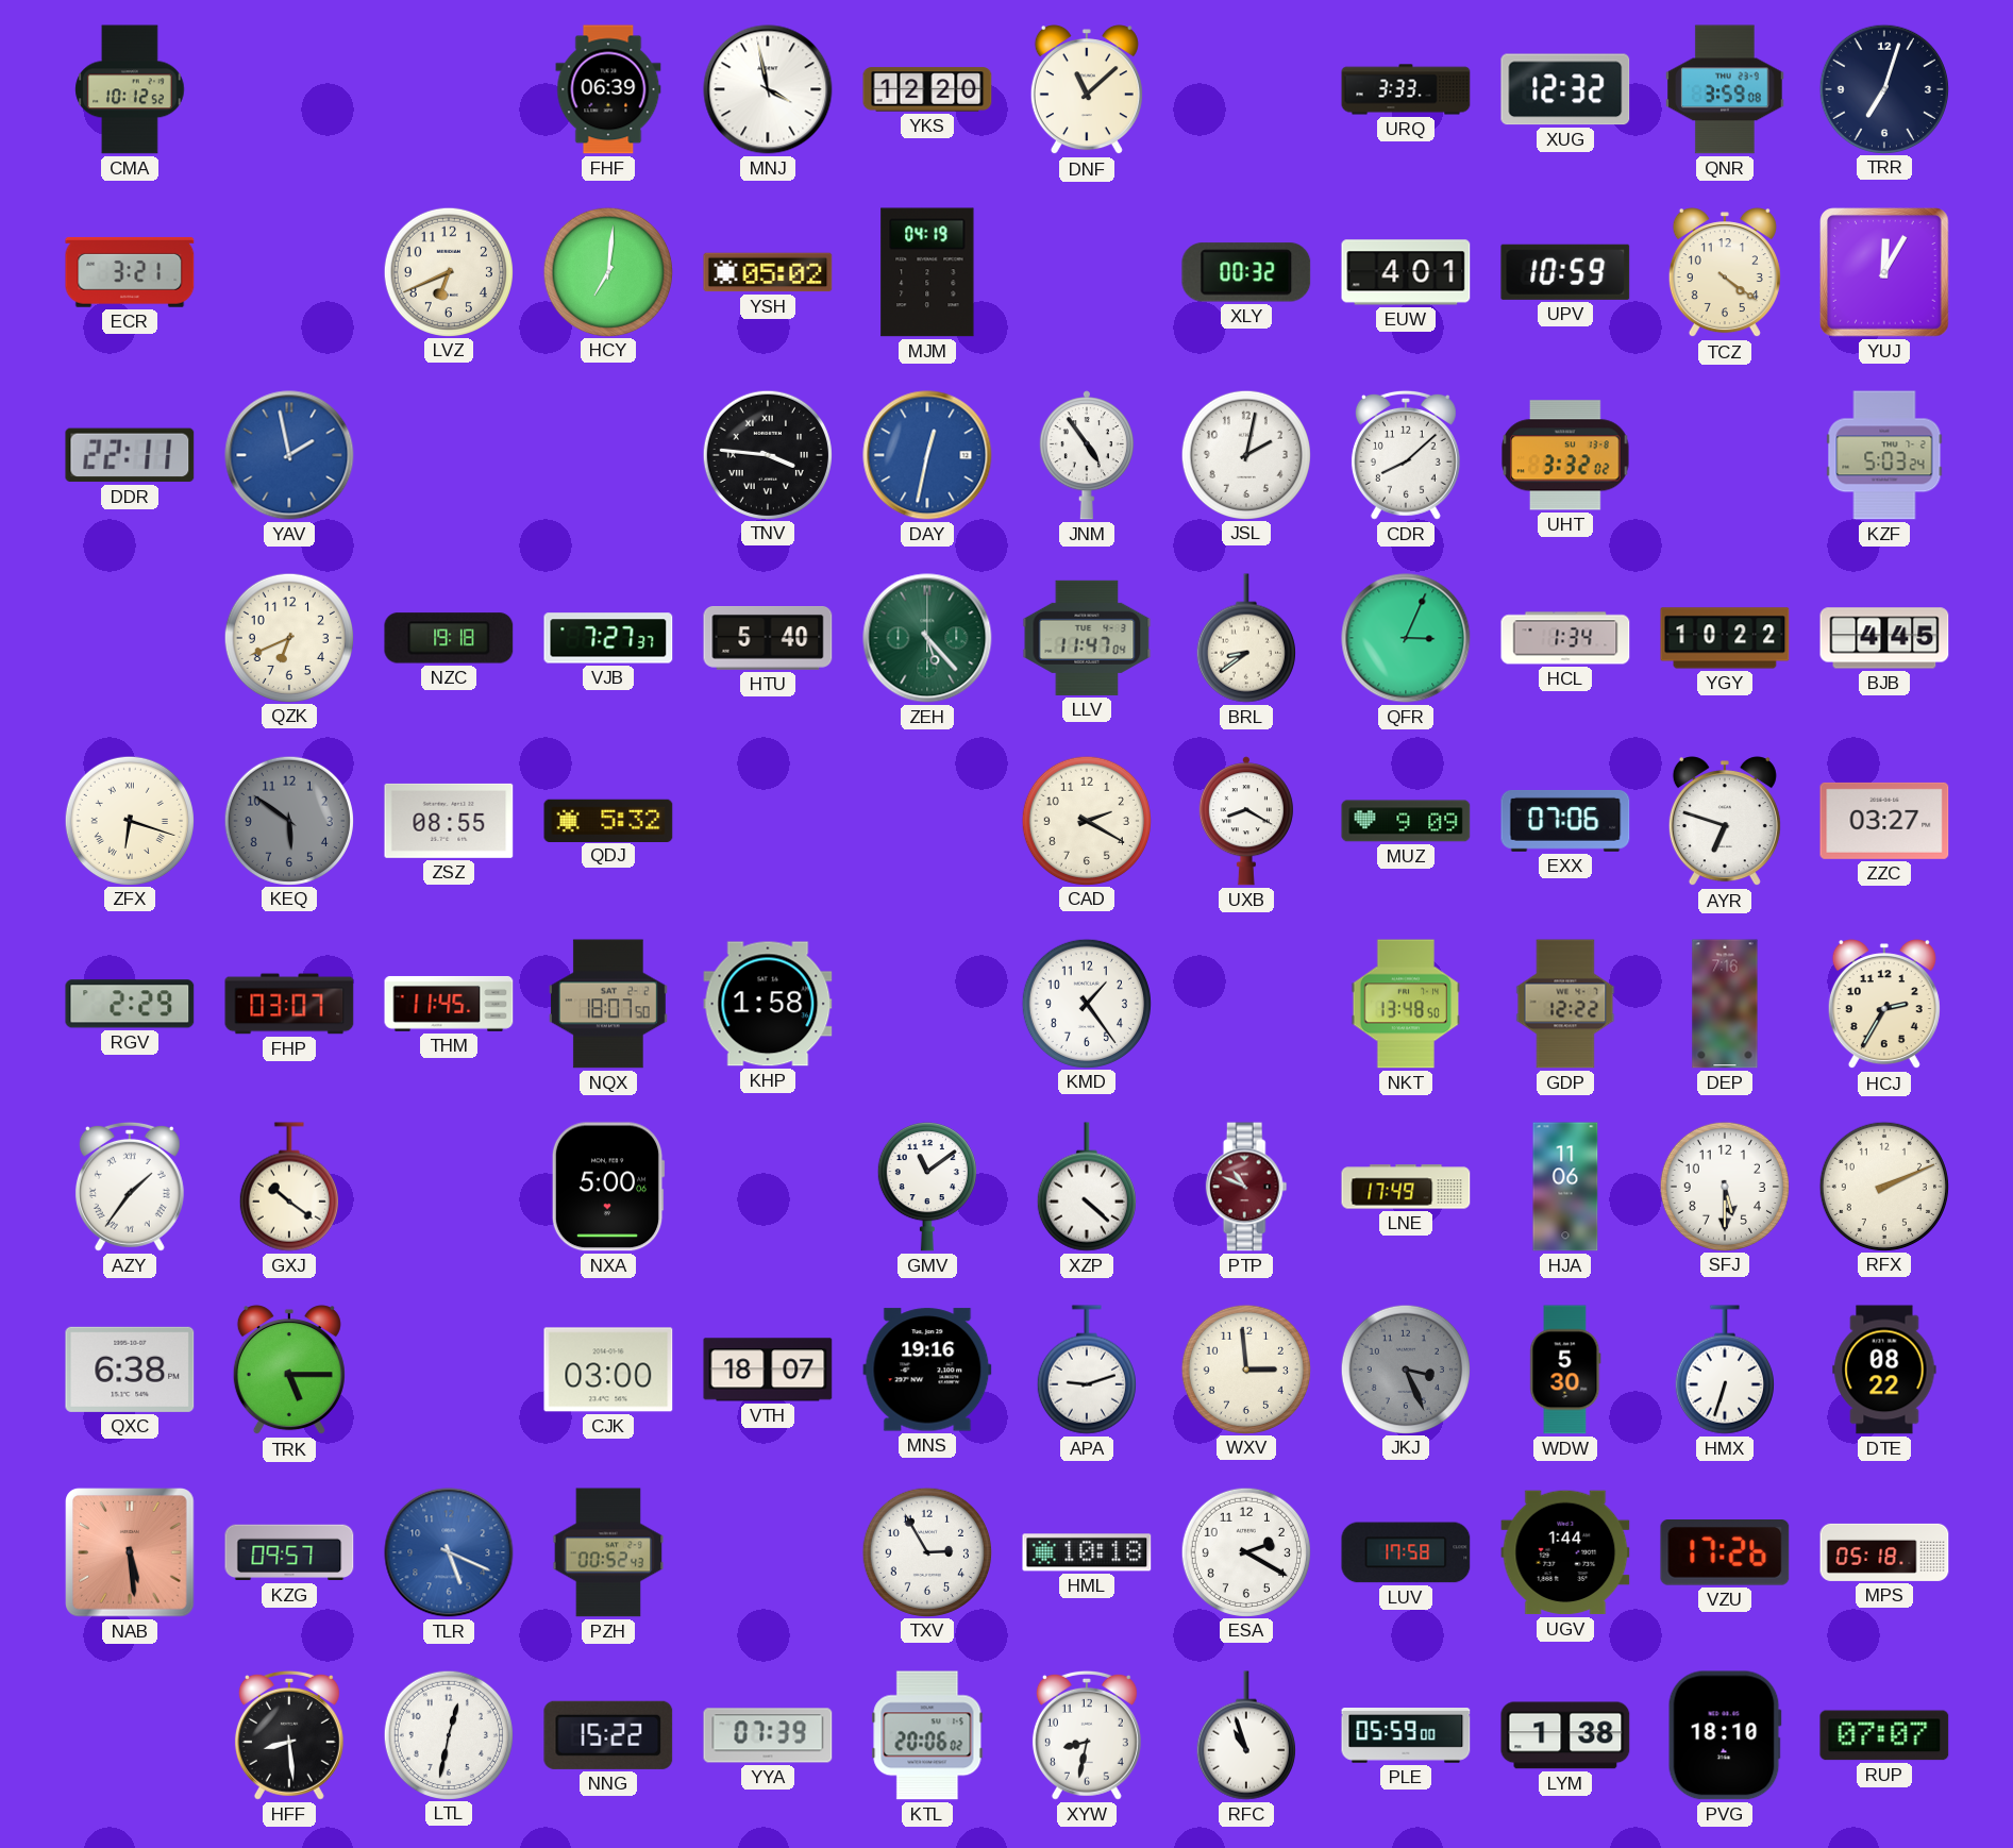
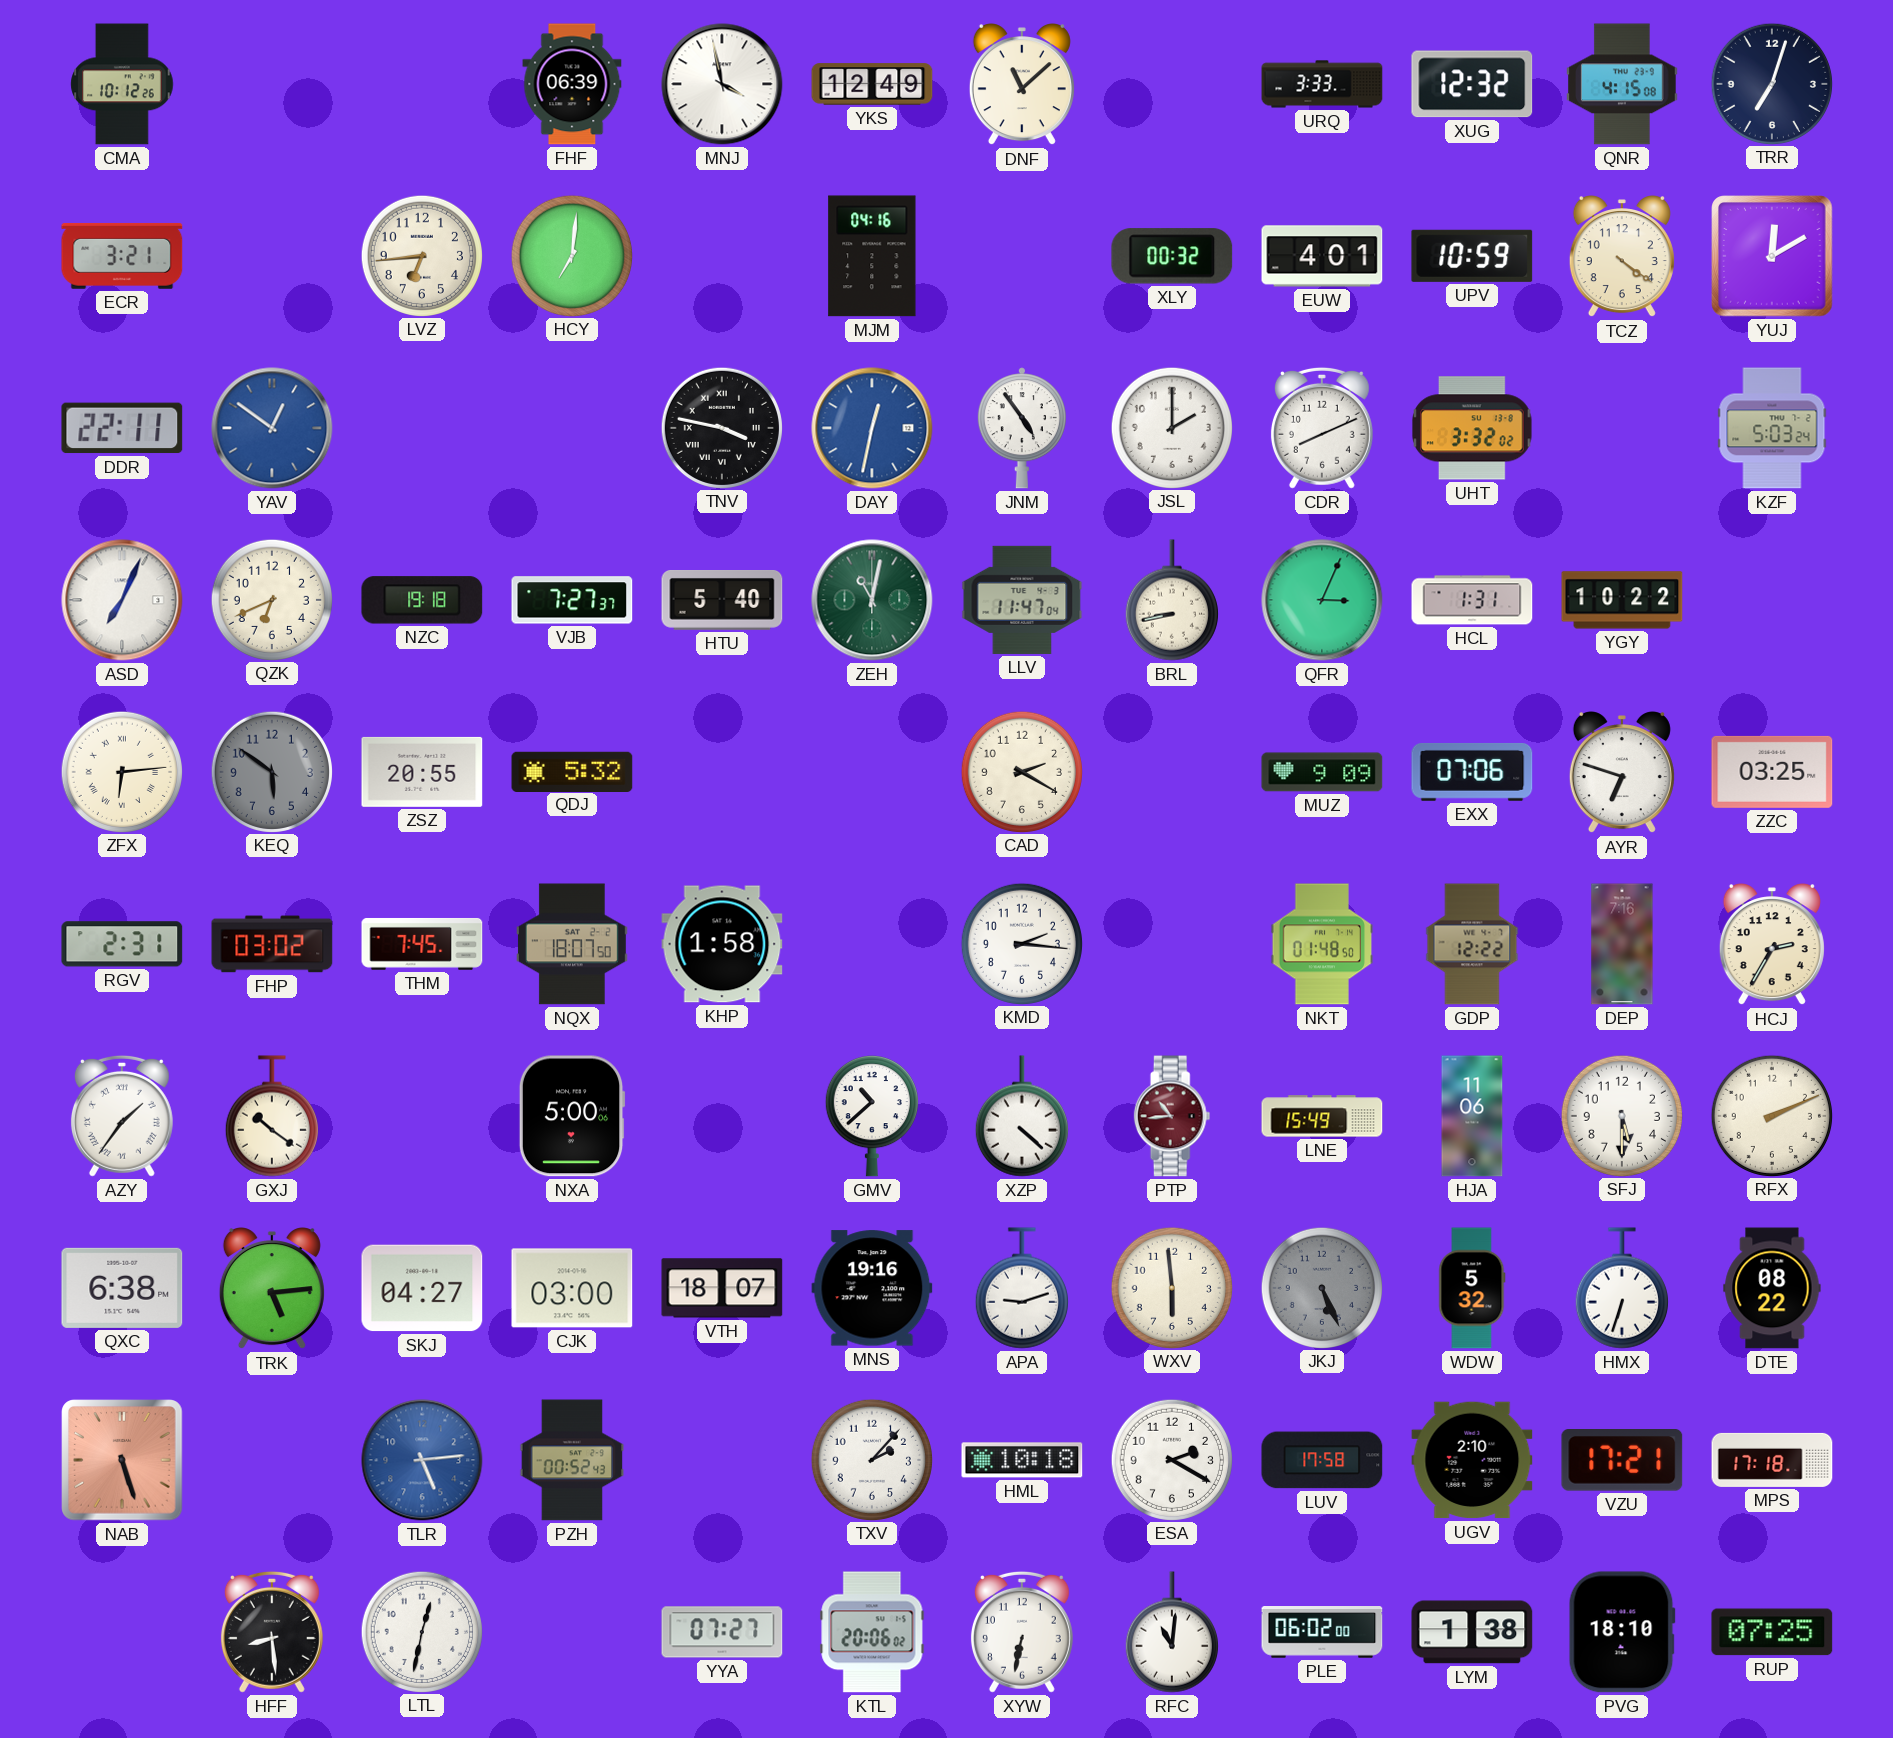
CMA: 10:12:52 -> 10:12:26 (122, 84)
YKS: 12:20 -> 12:49 (872, 84)
QNR: 3:59 -> 4:15 (1623, 84)
LVZ: 6:41 -> 6:44 (421, 255)
YSH: 05:02 -> none (768, 272)
MJM: 04:19 -> 04:16 (872, 256)
YUJ: 12:05 -> 12:10 (1772, 256)
YAV: 1:58 -> 12:51 (272, 428)
TNV: 3:46 -> 3:47 (721, 427)
JSL: 2:02 -> 2:00 (1171, 427)
CDR: 8:08 -> 8:11 (1322, 428)
ASD: none -> 7:04 (122, 600)
ZEH: 5:23 -> 11:02 (872, 600)
BRL: 8:39 -> 8:43 (1172, 600)
HCL: 1:34 -> 1:31 (1472, 600)
BJB: 4:45 -> none (1884, 638)
ZFX: 6:18 -> 6:14 (121, 771)
ZSZ: 08:55 -> 20:55 (422, 772)
UXB: 8:20 -> none (1246, 821)
ZZC: 03:27 -> 03:25 (1772, 772)
RGV: 2:29 -> 2:31 (122, 944)
FHP: 03:07 -> 03:02 (272, 944)
THM: 11:45 -> 7:45 (422, 944)
KMD: 1:24 -> 2:16 (1021, 943)
NKT: 13:48 -> 01:48 (1322, 944)
GMV: 11:09 -> 10:38 (872, 1117)
PTP: 10:49 -> 10:44 (1172, 1116)
LNE: 17:49 -> 15:49 (1322, 1116)
TRK: 5:15 -> 5:14 (272, 1289)
SKJ: none -> 04:27 (422, 1288)
WXV: 2:59 -> 5:59 (1171, 1287)
JKJ: 3:26 -> 5:26 (1321, 1287)
WDW: 5:30 -> 5:32 (1472, 1288)
NAB: 5:29 -> 5:27 (122, 1460)
KZG: 09:57 -> none (289, 1552)
TLR: 5:19 -> 5:14 (422, 1460)
TXV: 2:55 -> 2:07 (871, 1459)
UGV: 1:44 -> 2:10 (1472, 1460)
VZU: 17:26 -> 17:21 (1622, 1460)
MPS: 05:18 -> 17:18 (1772, 1460)
NNG: 15:22 -> none (608, 1735)
YYA: 07:39 -> 07:27 (722, 1632)
XYW: 8:32 -> 6:32 (1022, 1632)
RFC: 10:57 -> 11:01 (1172, 1632)
PLE: 05:59 -> 06:02 (1322, 1632)
RUP: 07:07 -> 07:25 (1772, 1632)
